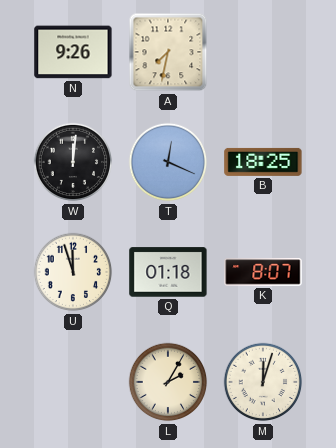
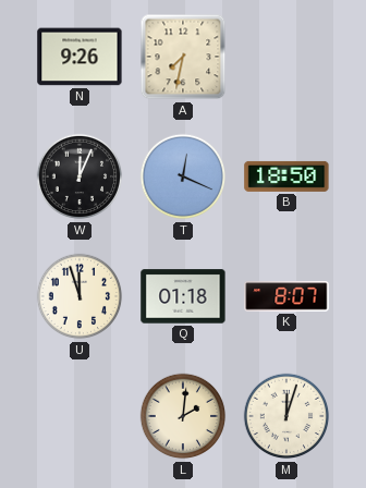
W: 12:01 -> 12:04 (80, 176)
B: 18:25 -> 18:50 (286, 176)
L: 2:05 -> 2:01 (183, 416)
